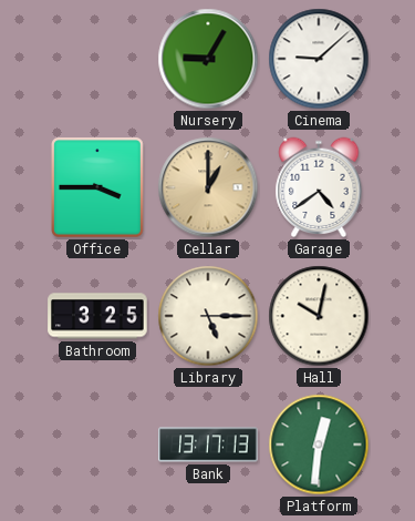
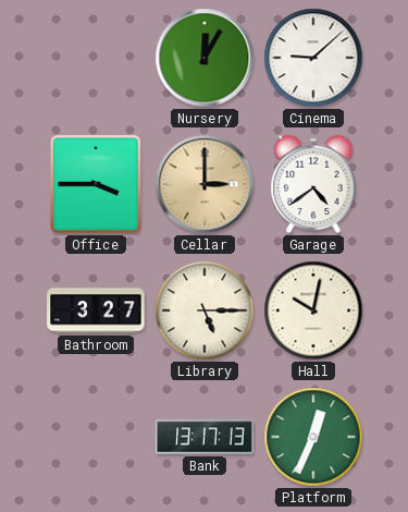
Nursery: 9:05 -> 12:05 (205, 58)
Cellar: 1:00 -> 3:00 (205, 184)
Bathroom: 3:25 -> 3:27 (96, 310)
Platform: 12:31 -> 12:34 (313, 437)
